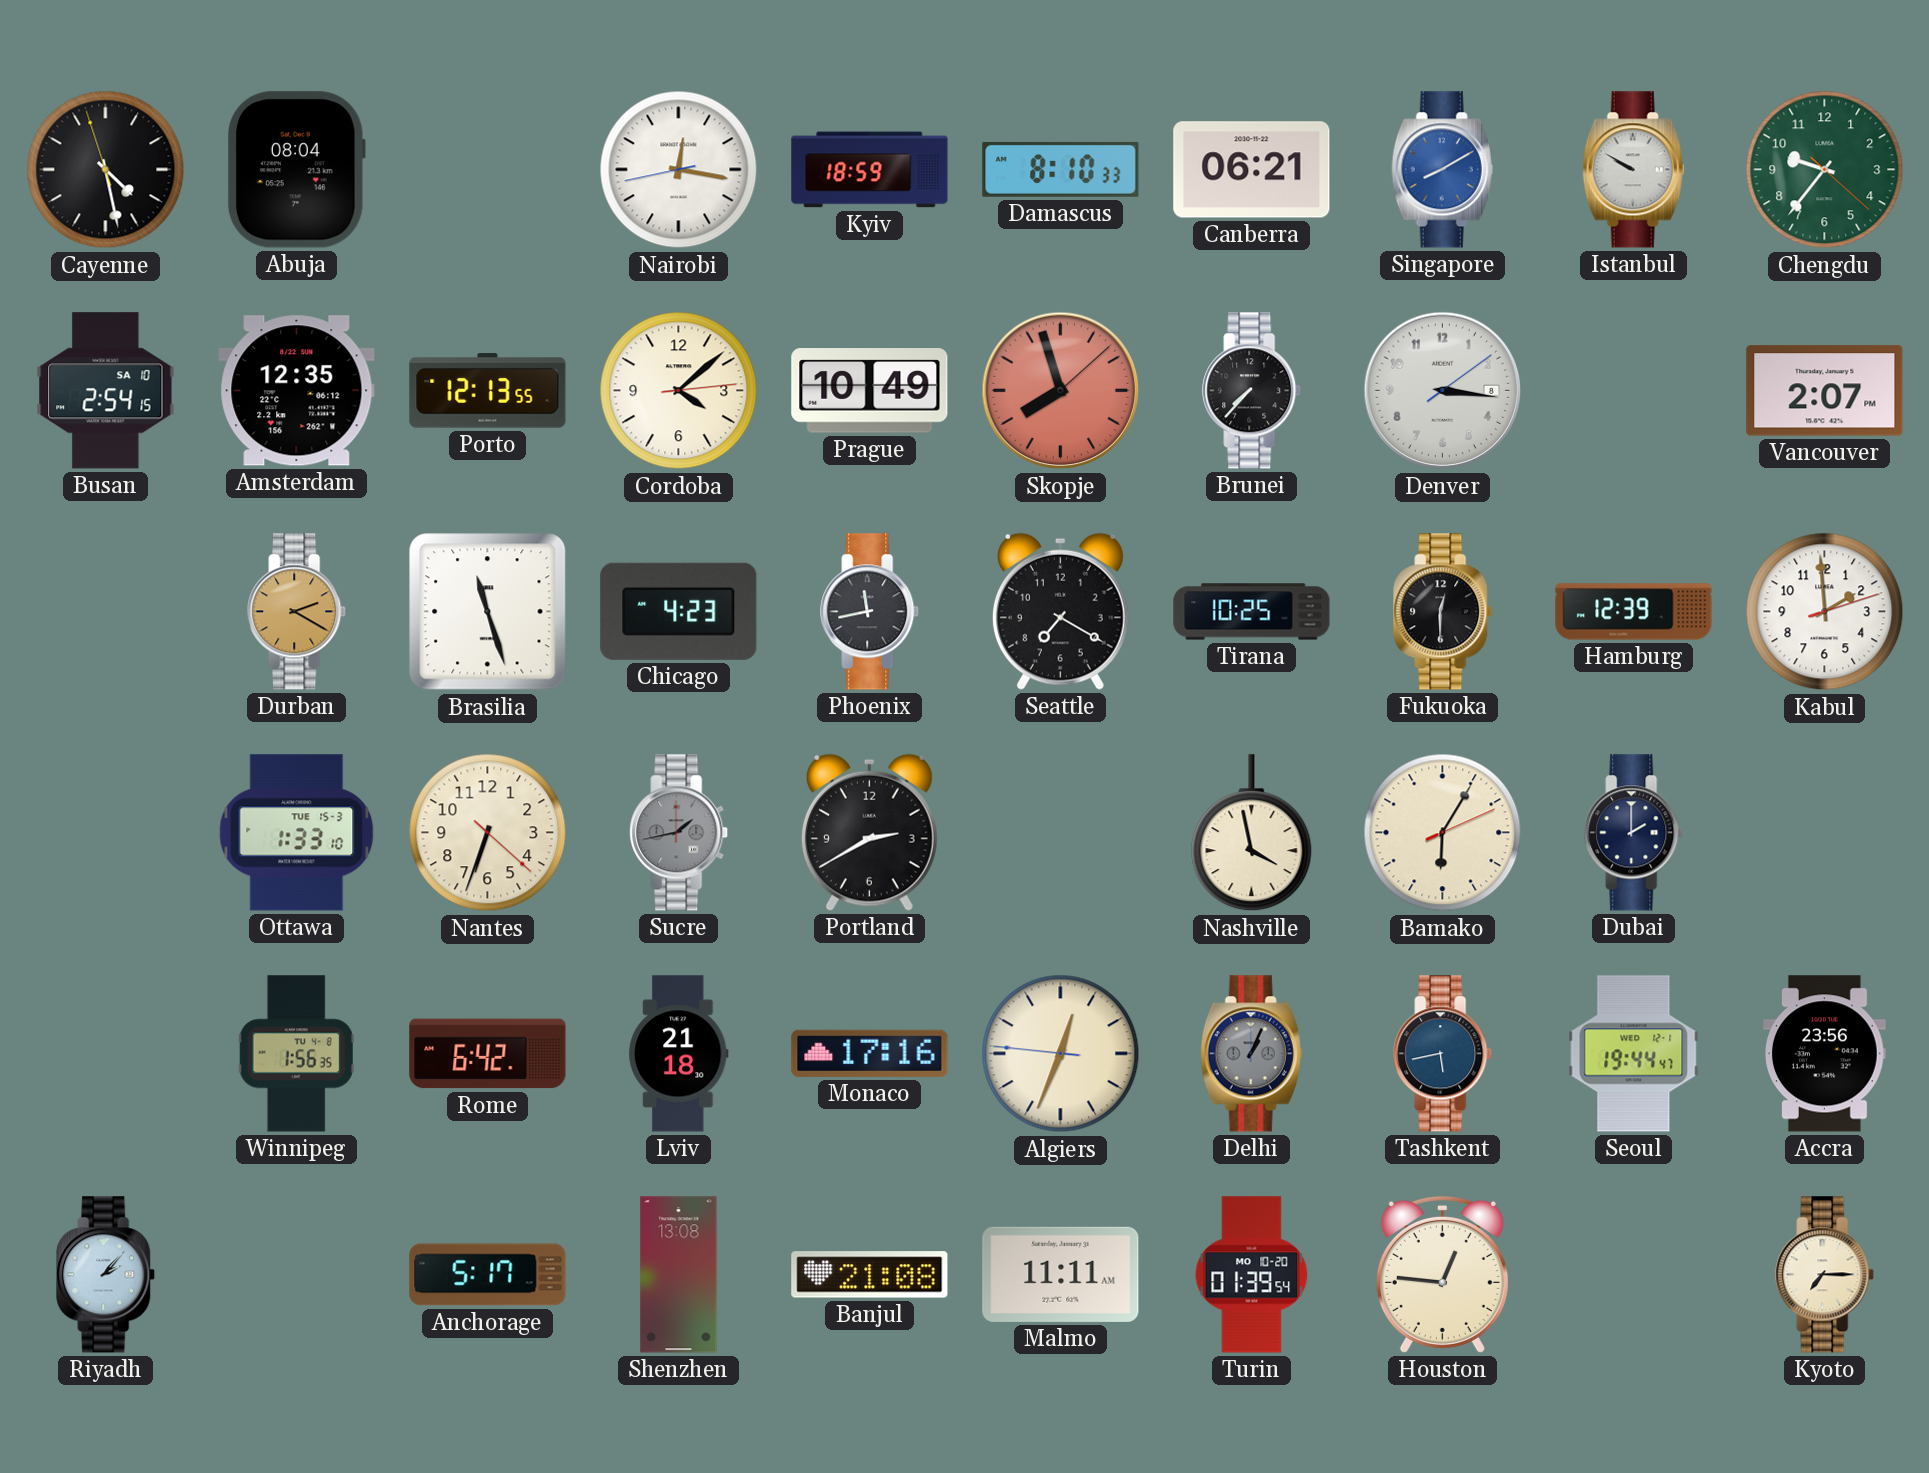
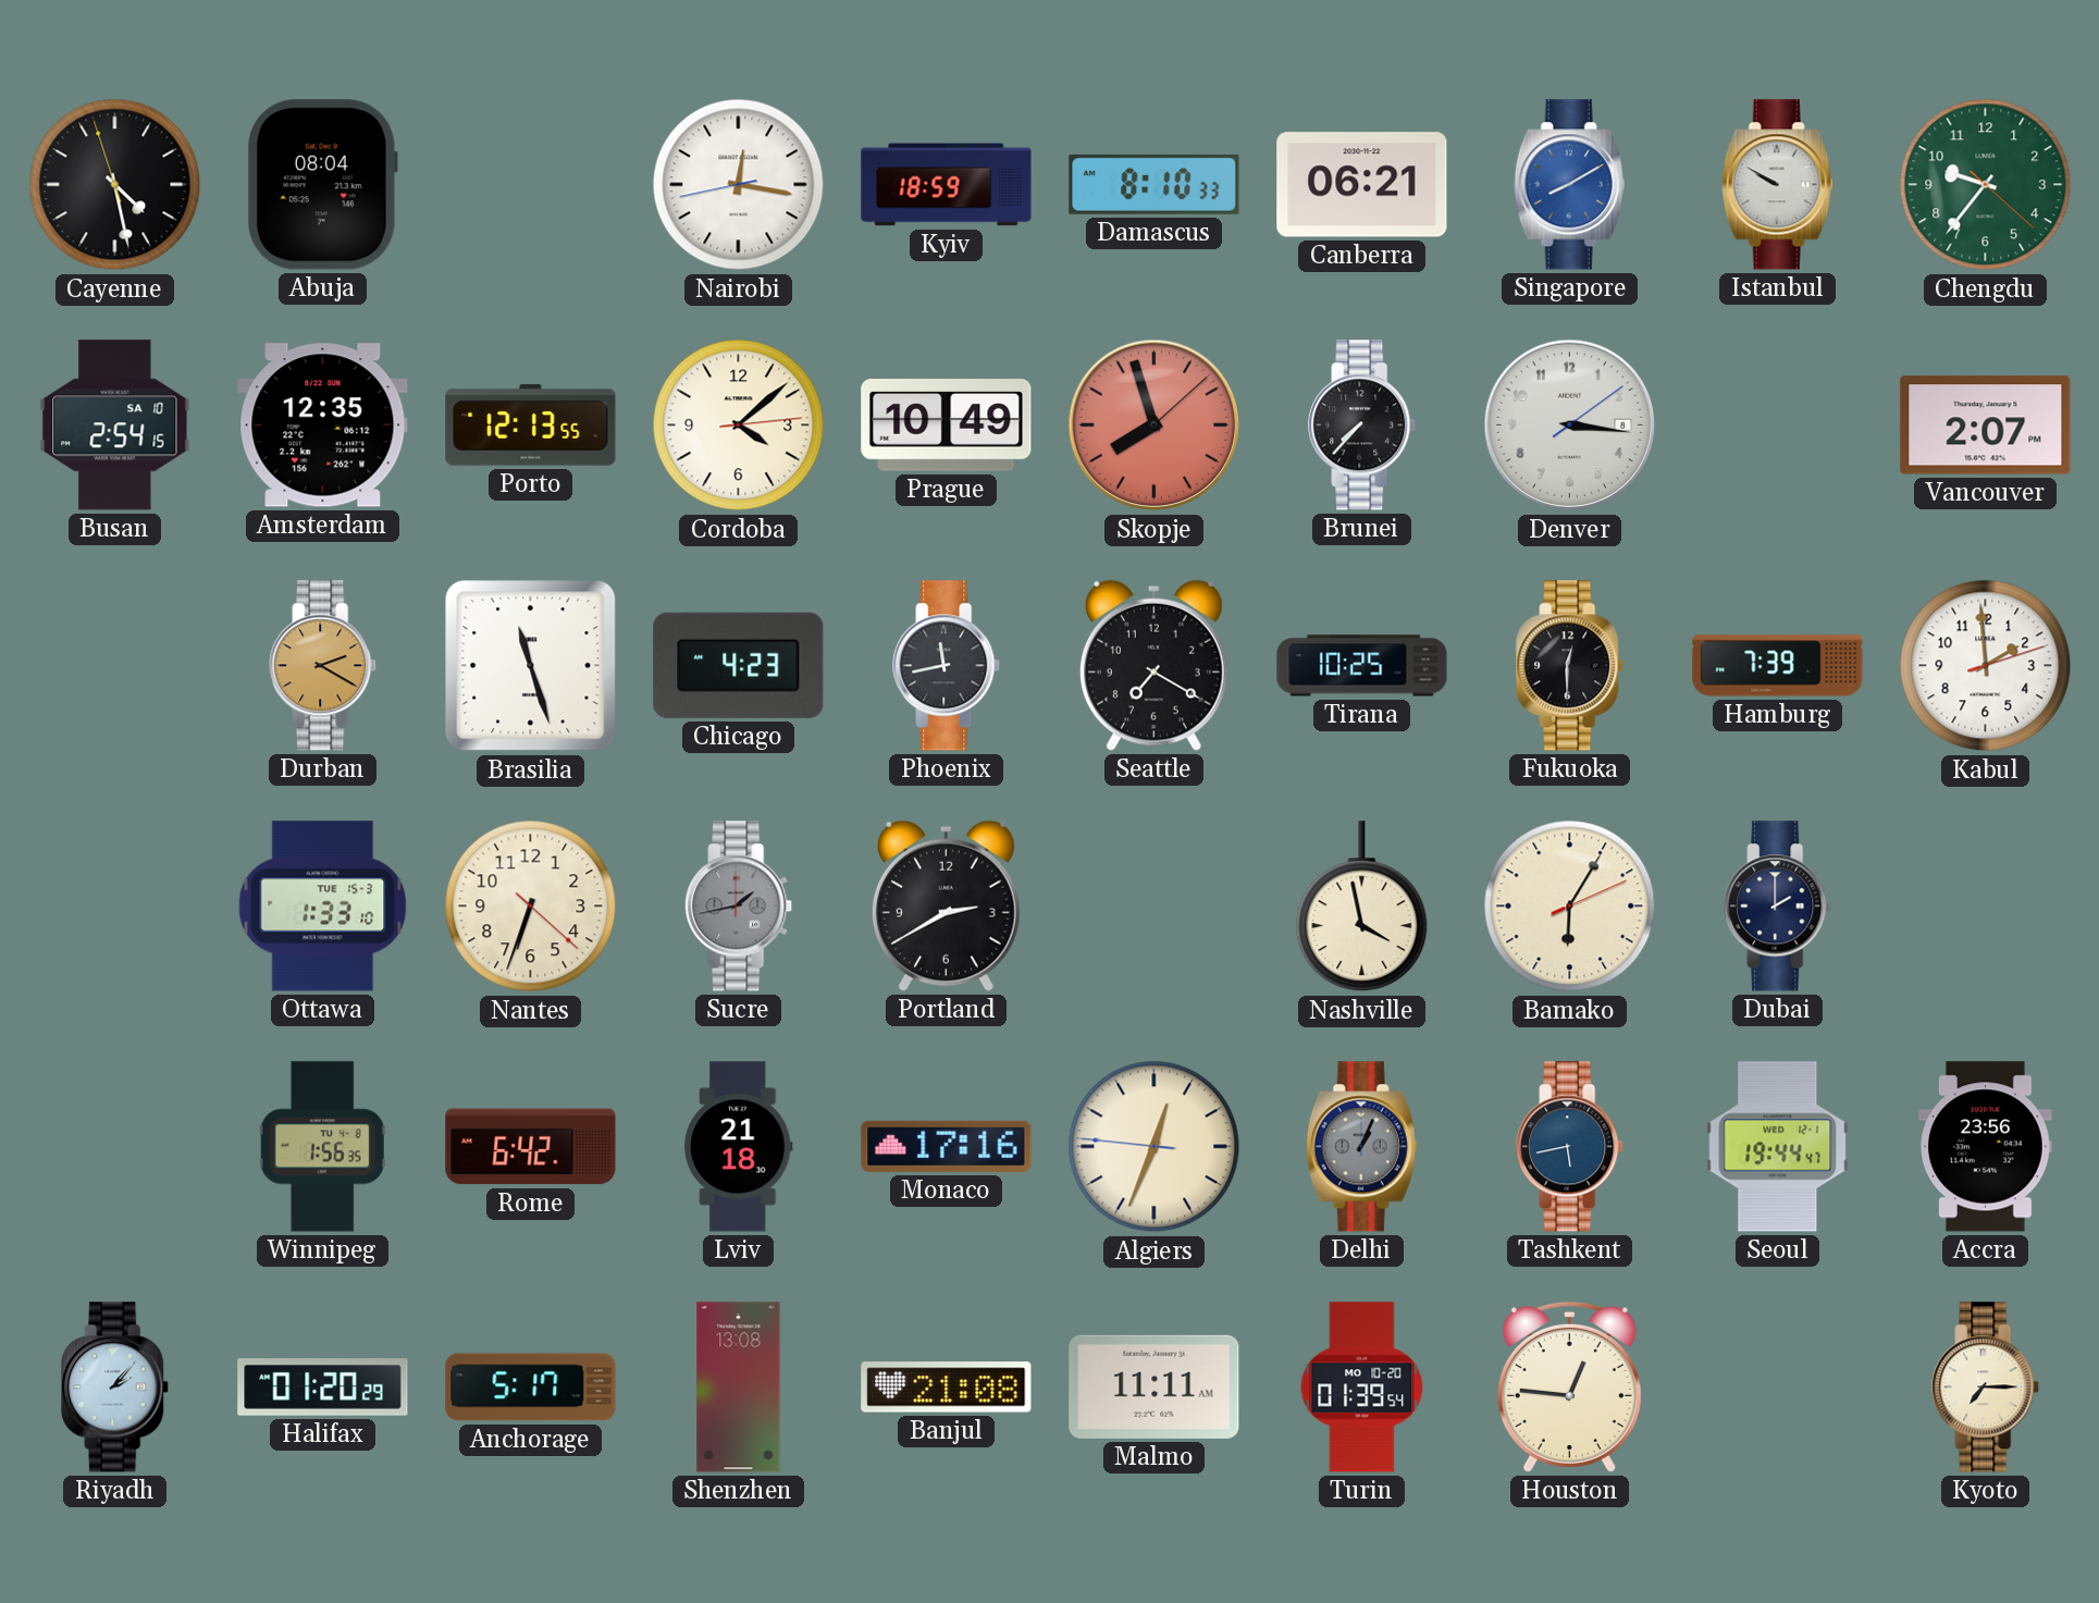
Hamburg: 12:39 -> 7:39 (1778, 666)
Halifax: none -> 01:20 (323, 1388)
